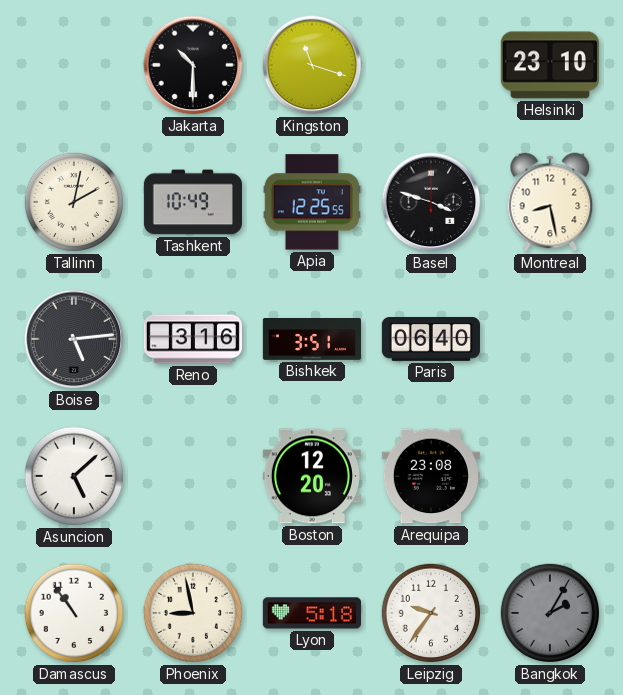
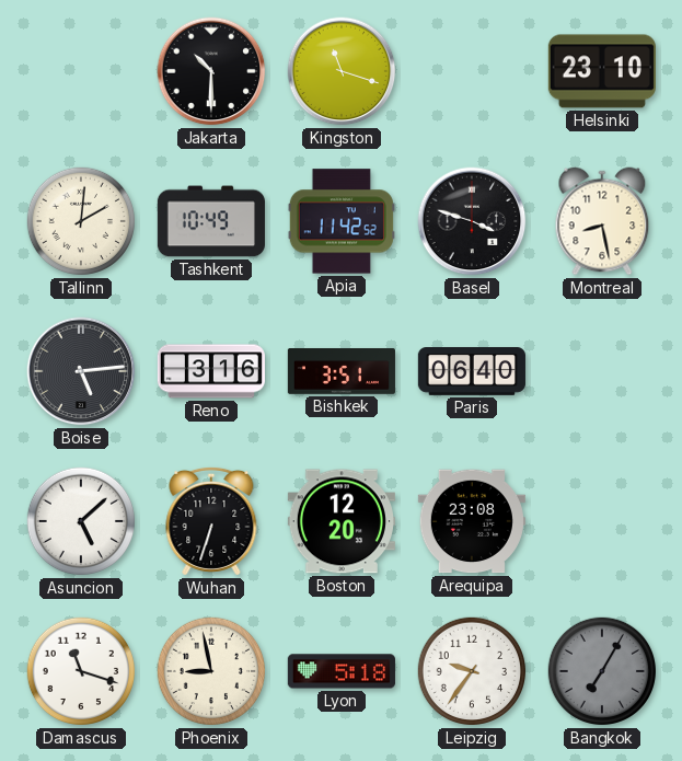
Tallinn: 2:02 -> 2:01 (81, 221)
Apia: 12:25 -> 11:42 (342, 221)
Wuhan: none -> 6:33 (211, 521)
Damascus: 10:54 -> 11:18 (81, 671)
Bangkok: 2:05 -> 7:05 (602, 671)
